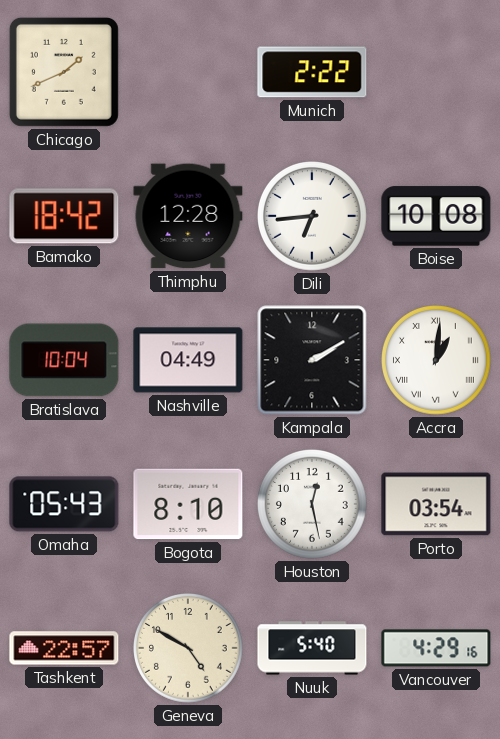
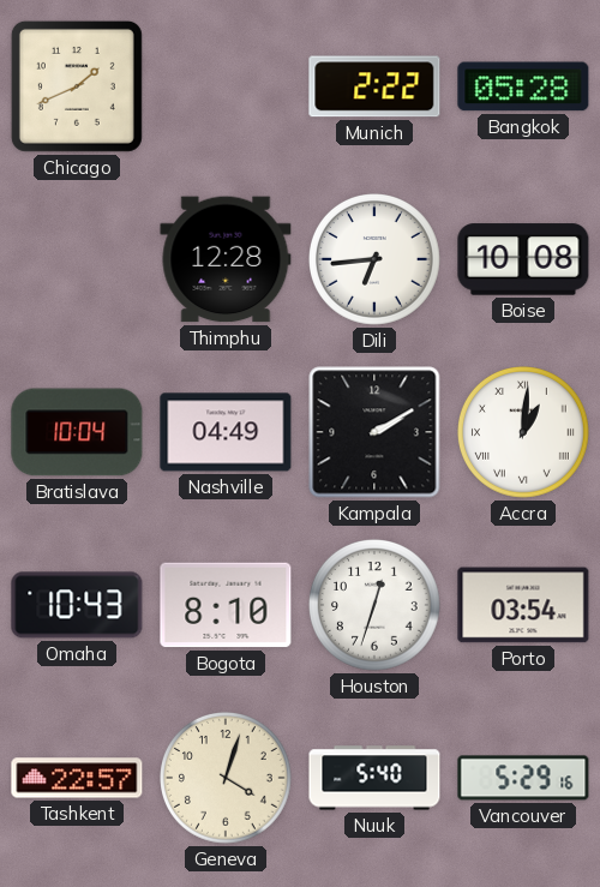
Bangkok: none -> 05:28 (523, 86)
Bamako: 18:42 -> none (64, 216)
Omaha: 05:43 -> 10:43 (77, 605)
Houston: 12:28 -> 12:33 (376, 606)
Geneva: 4:50 -> 4:03 (227, 779)
Vancouver: 4:29 -> 5:29 (523, 778)
